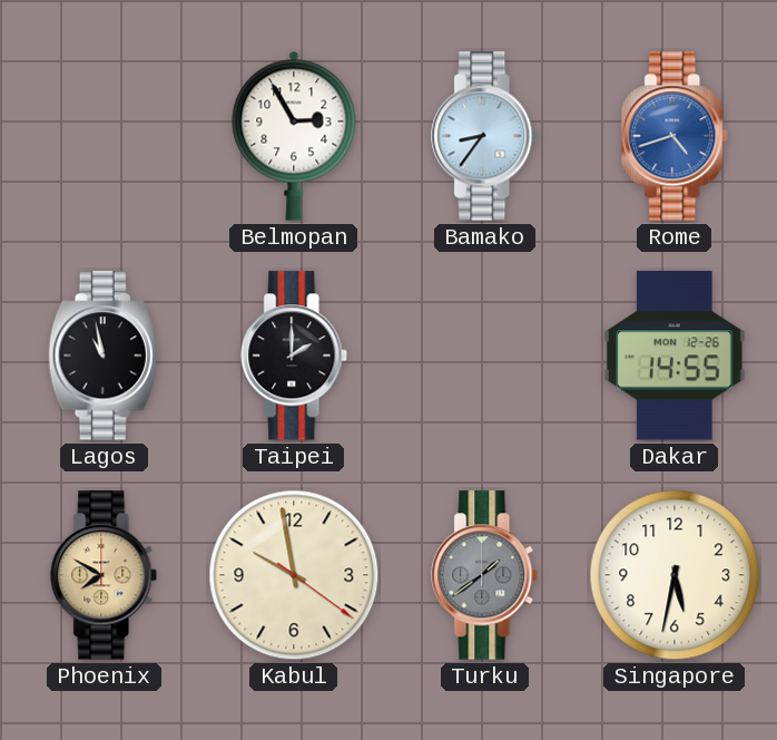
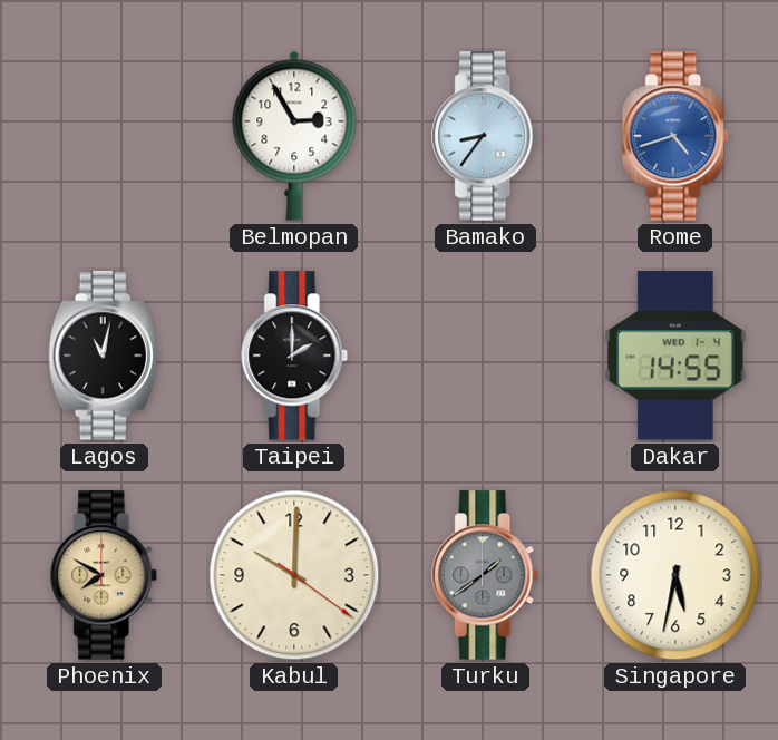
Lagos: 10:58 -> 11:02 (104, 356)
Dakar date: MON 12-26 -> WED 1-4 (677, 356)
Kabul: 9:58 -> 10:00 (294, 575)
